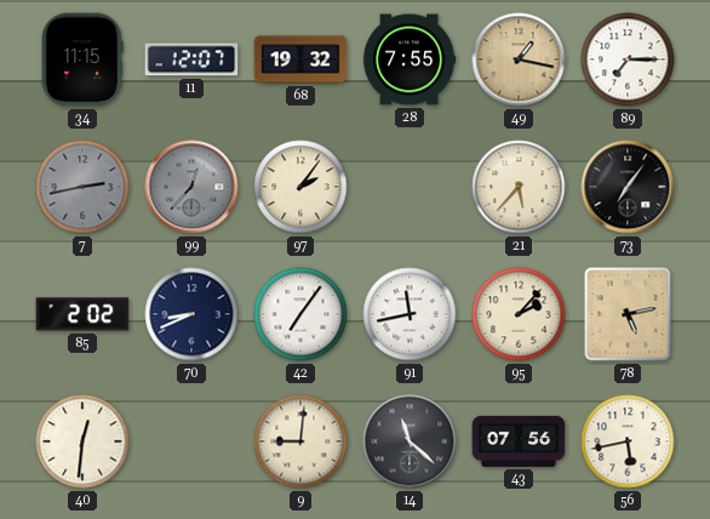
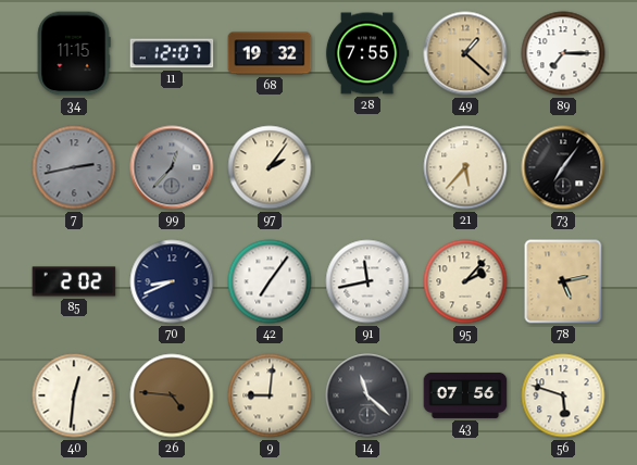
49: 1:17 -> 1:22 (465, 53)
26: none -> 4:46 (172, 395)
56: 5:43 -> 5:48 (563, 395)
